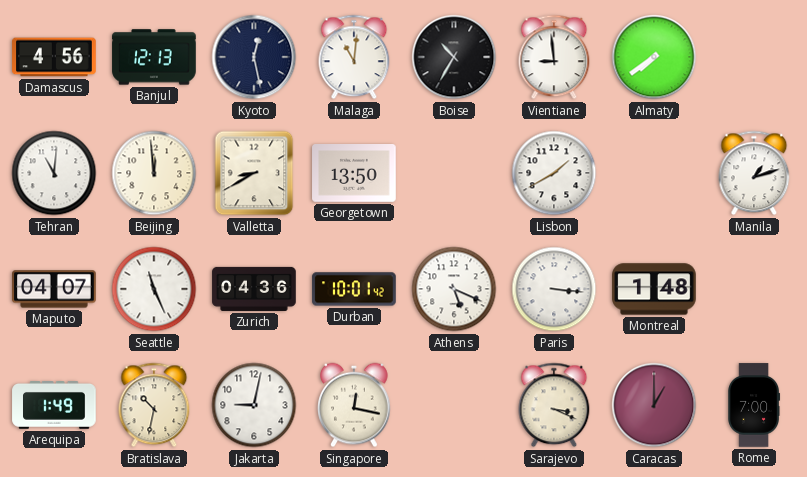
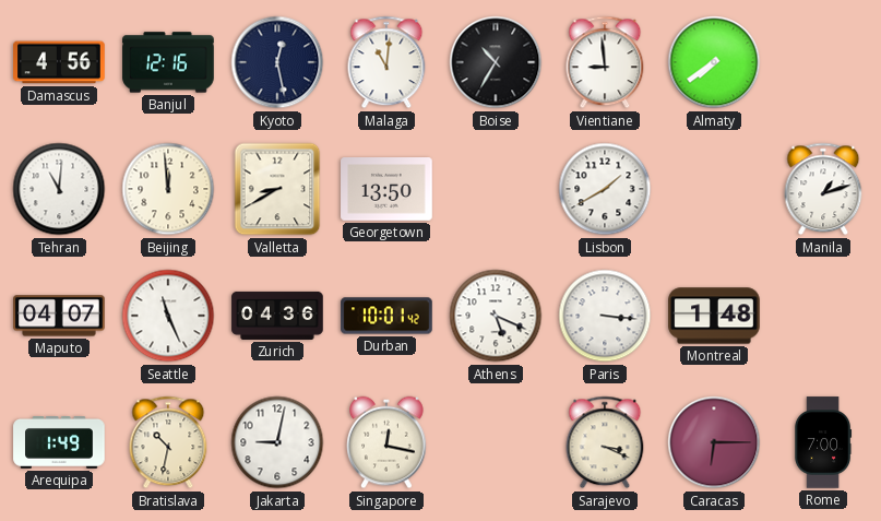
Banjul: 12:13 -> 12:16 (168, 62)
Caracas: 1:00 -> 6:15 (714, 442)
